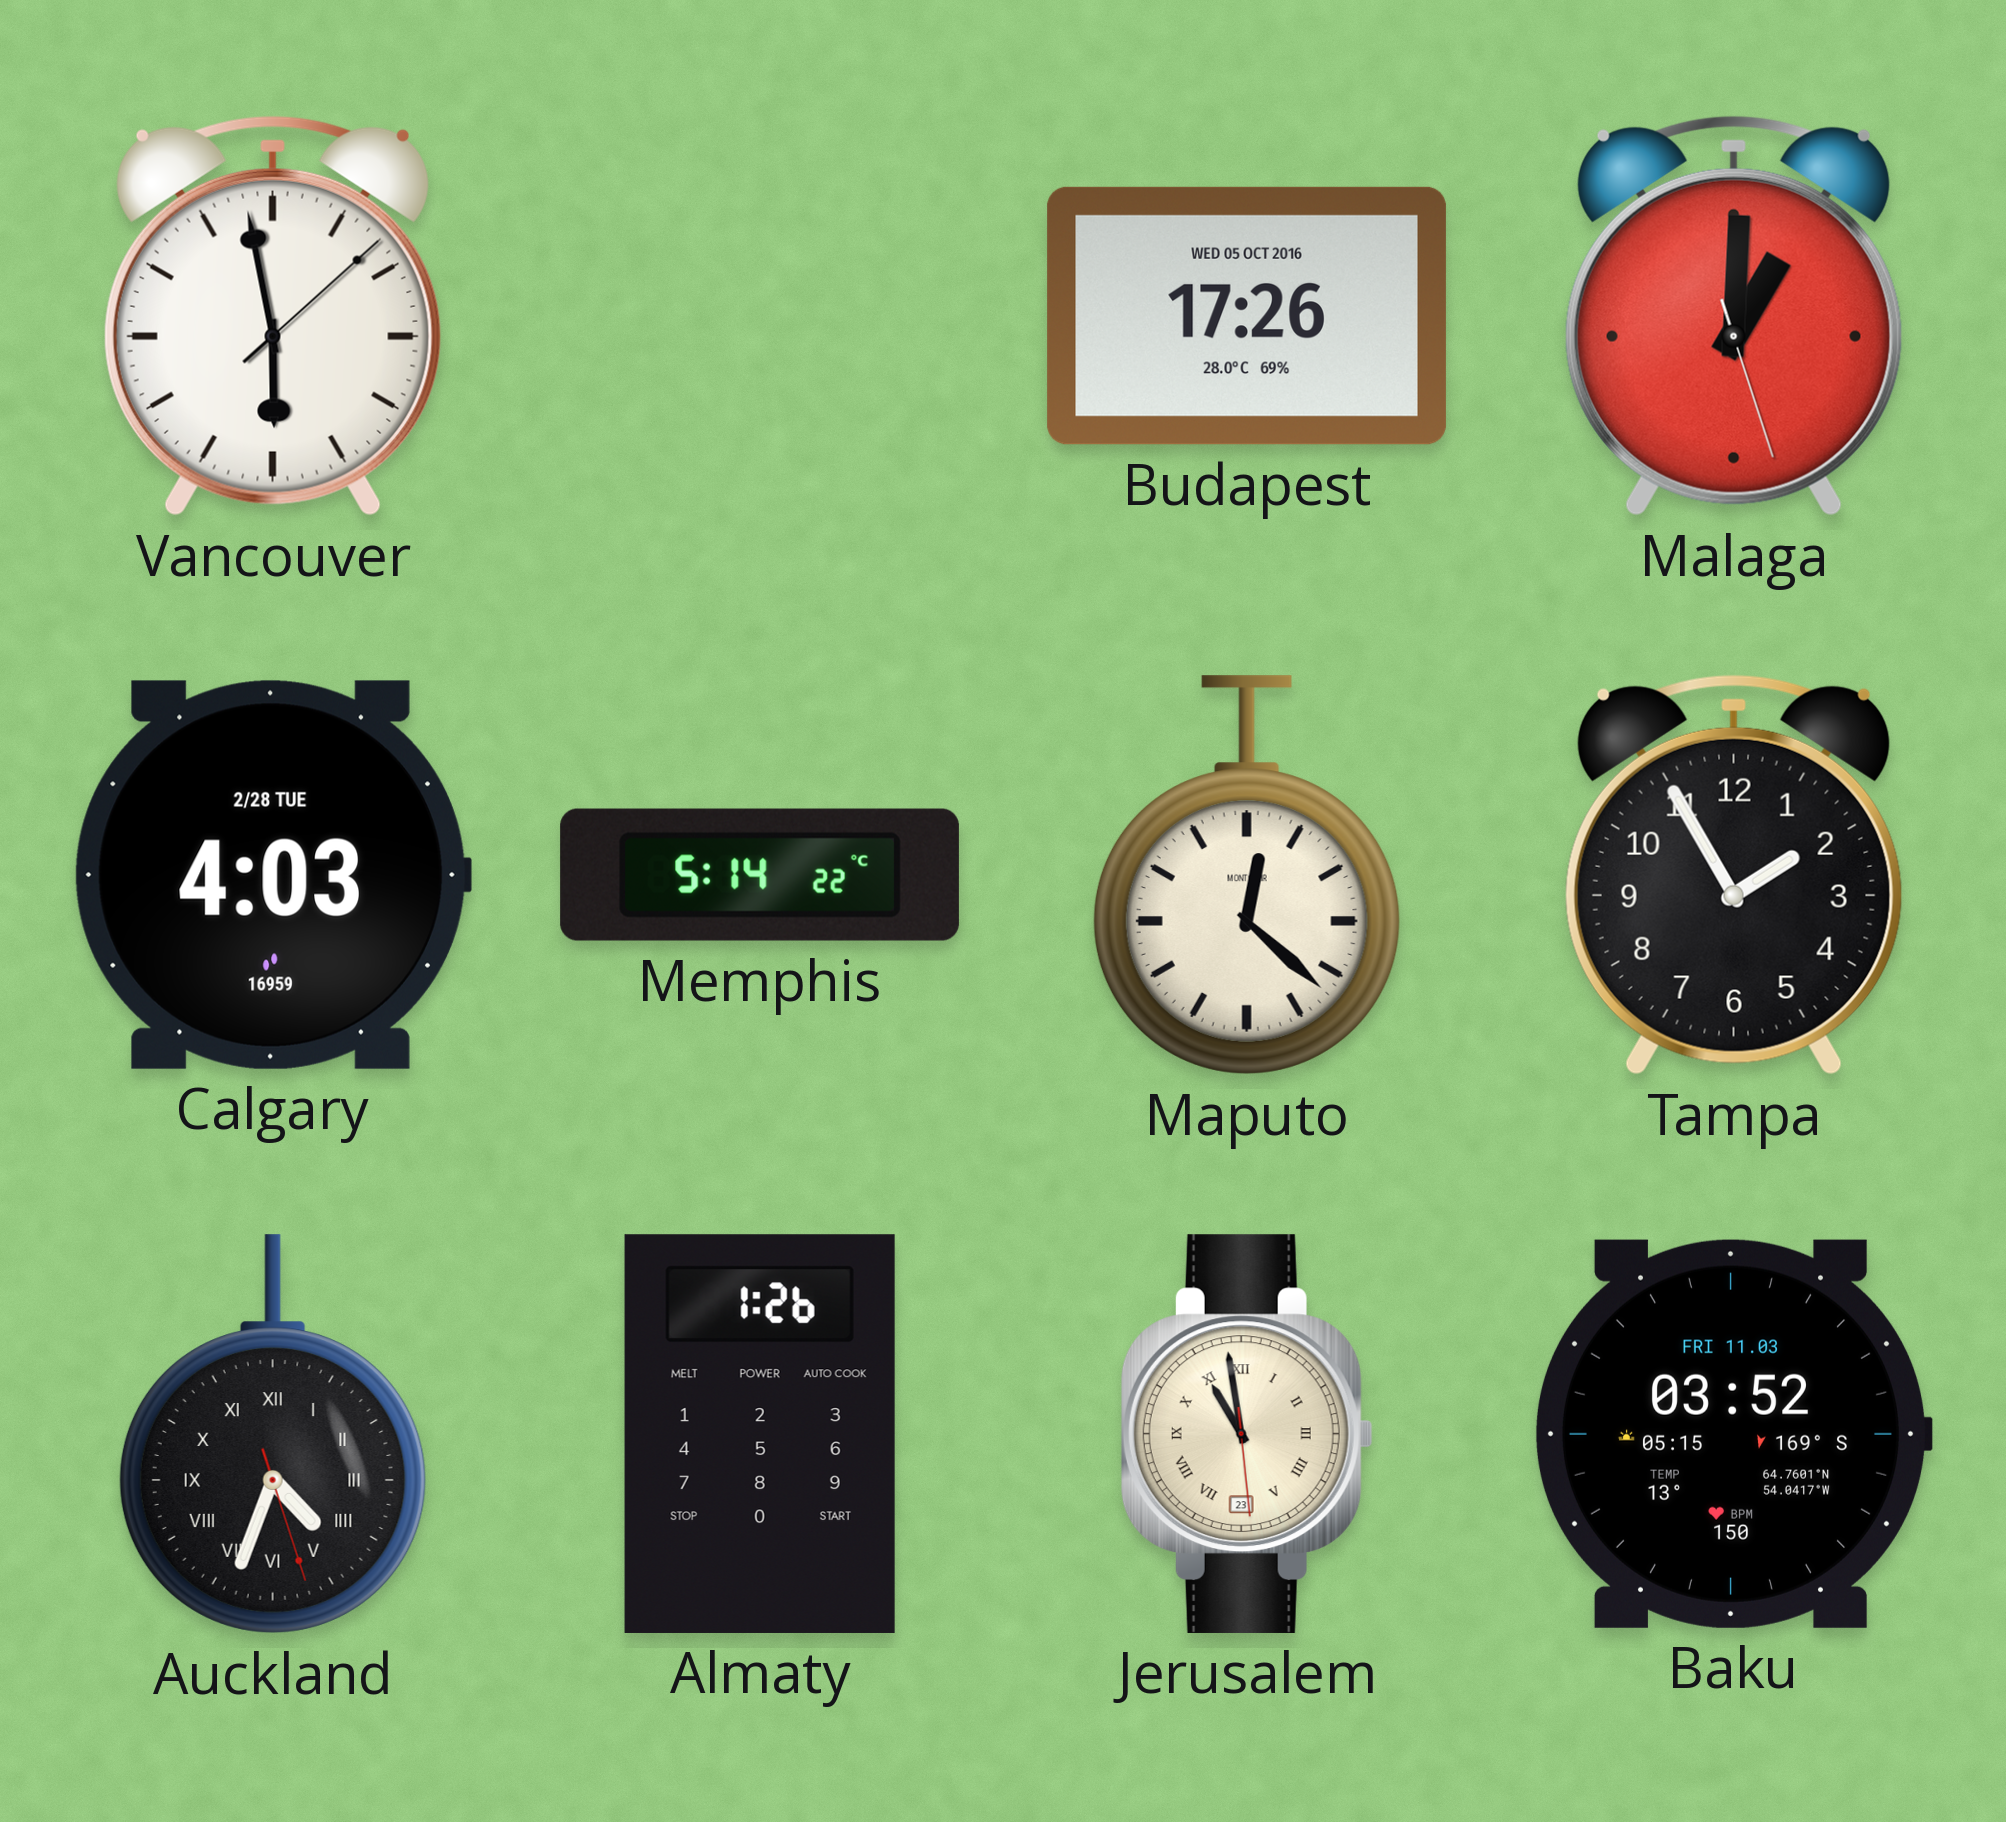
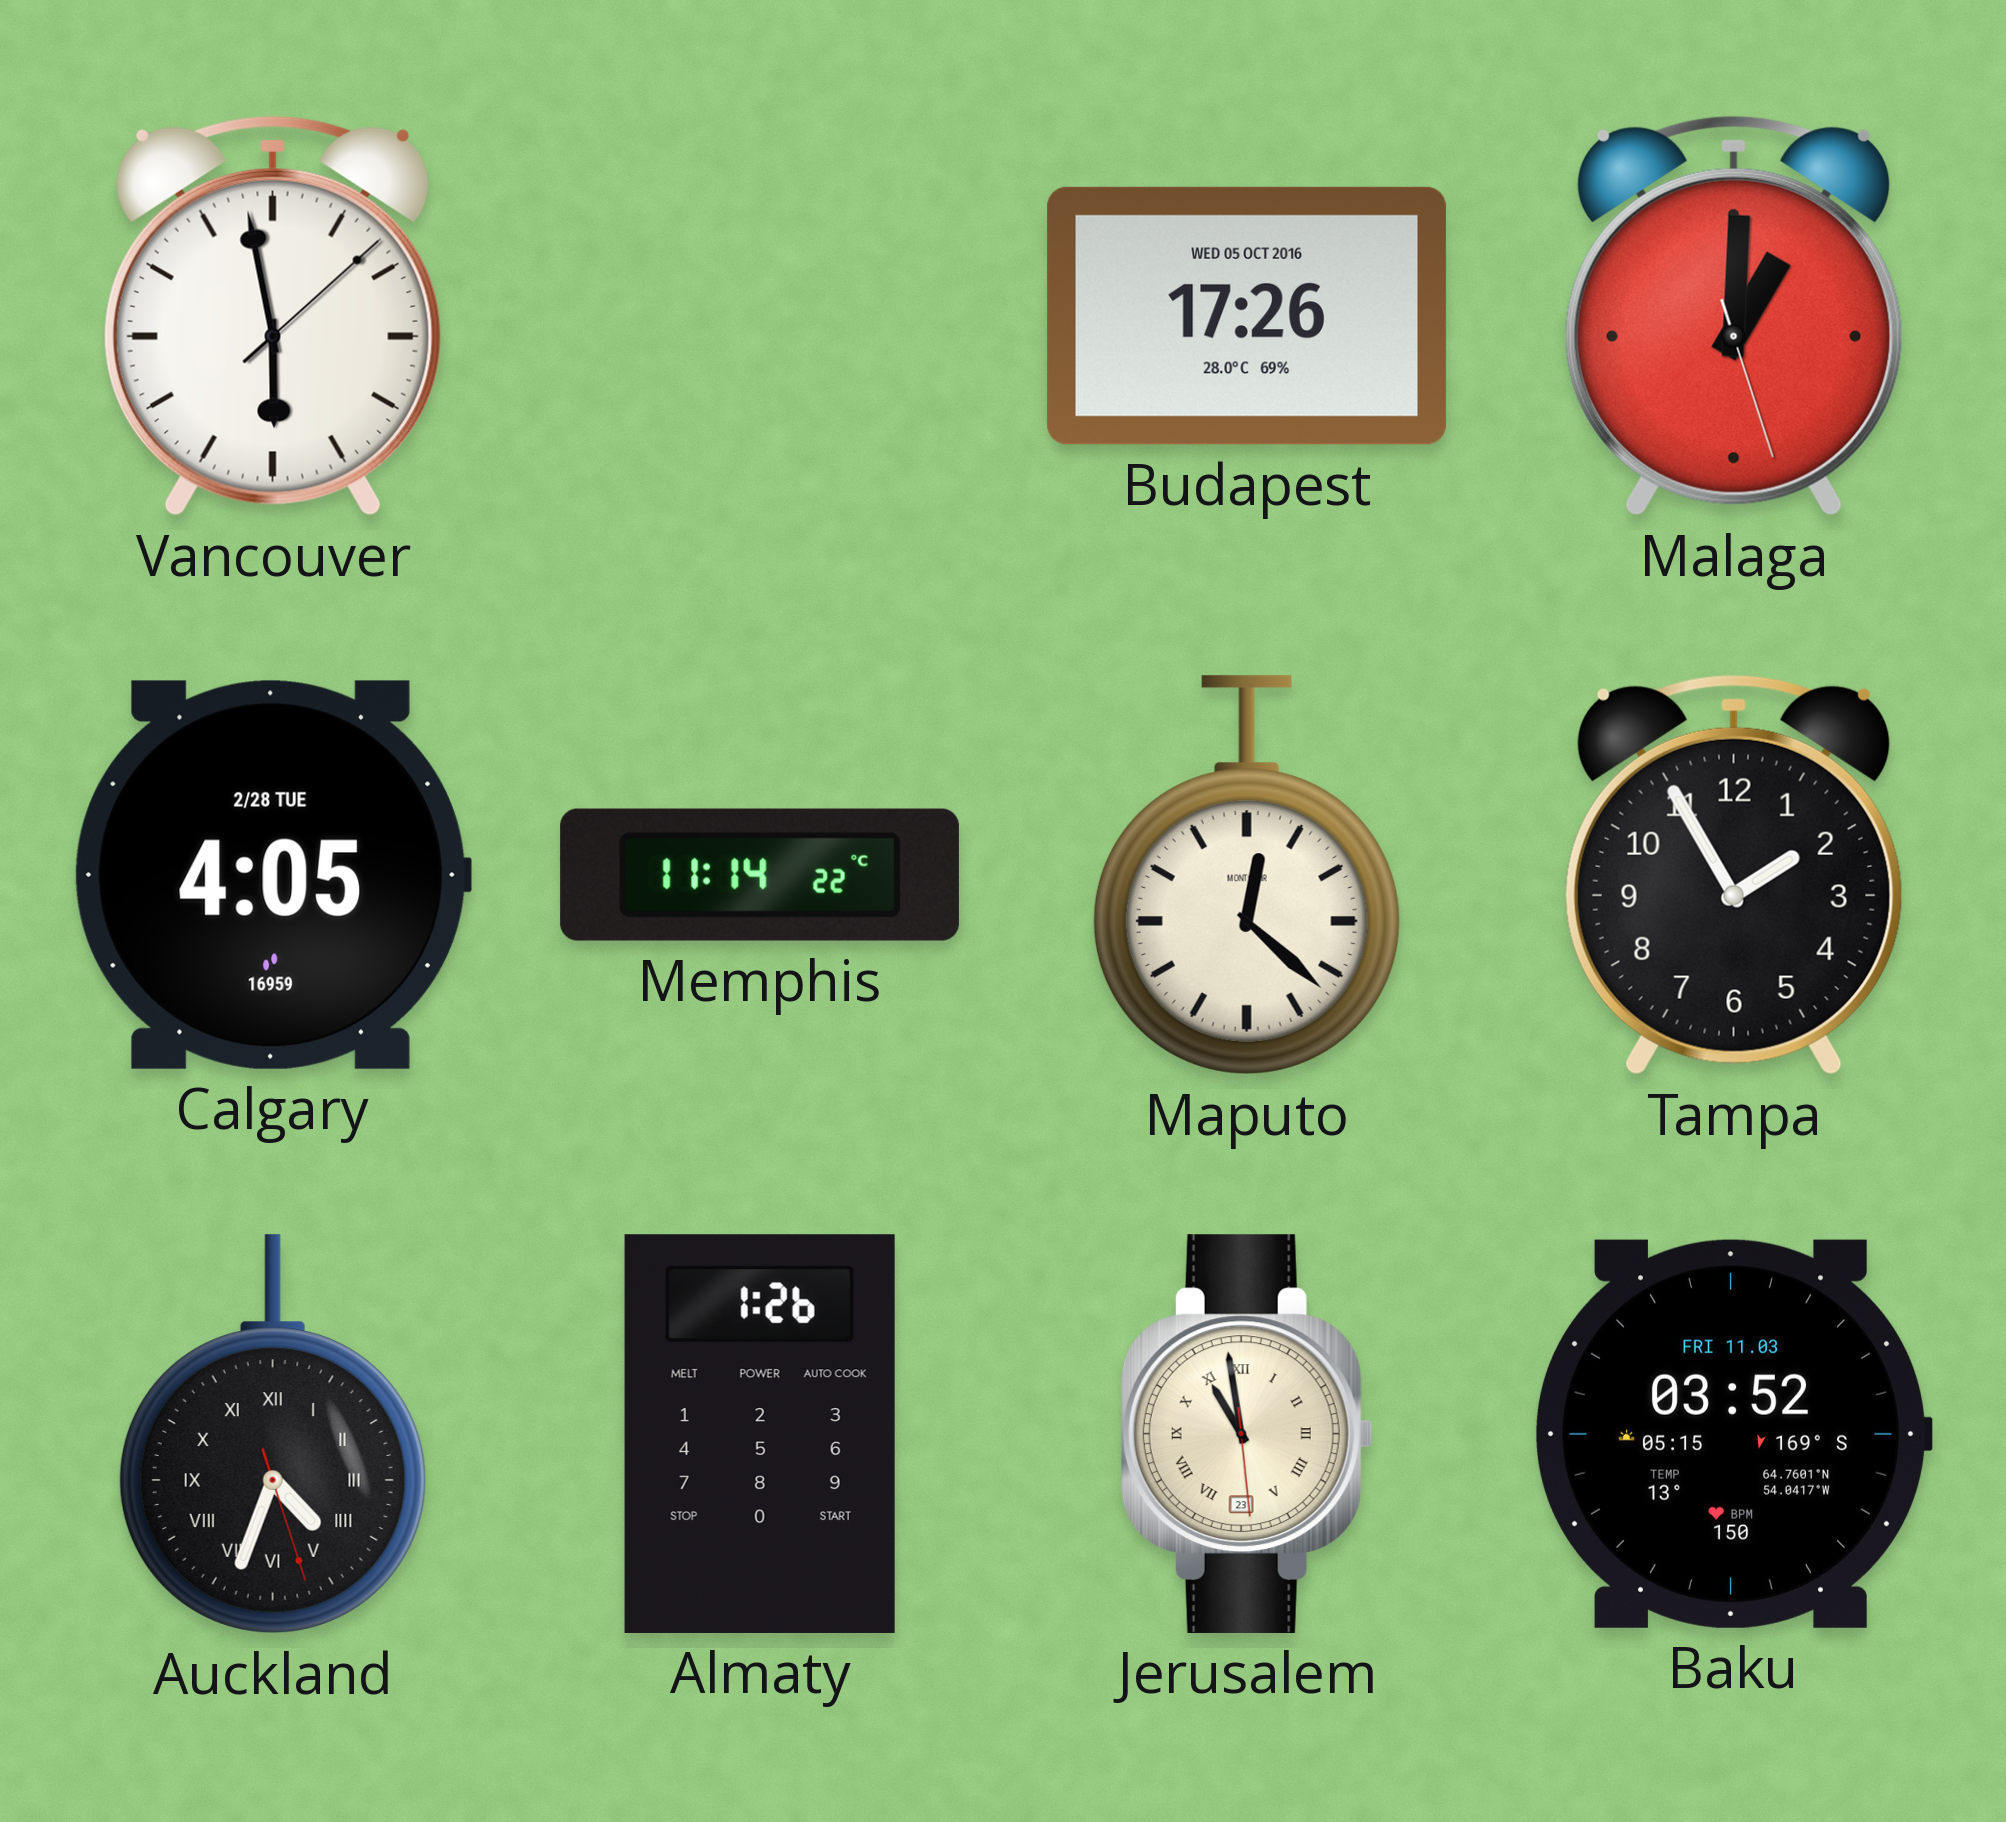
Calgary: 4:03 -> 4:05 (272, 875)
Memphis: 5:14 -> 11:14 (760, 875)
